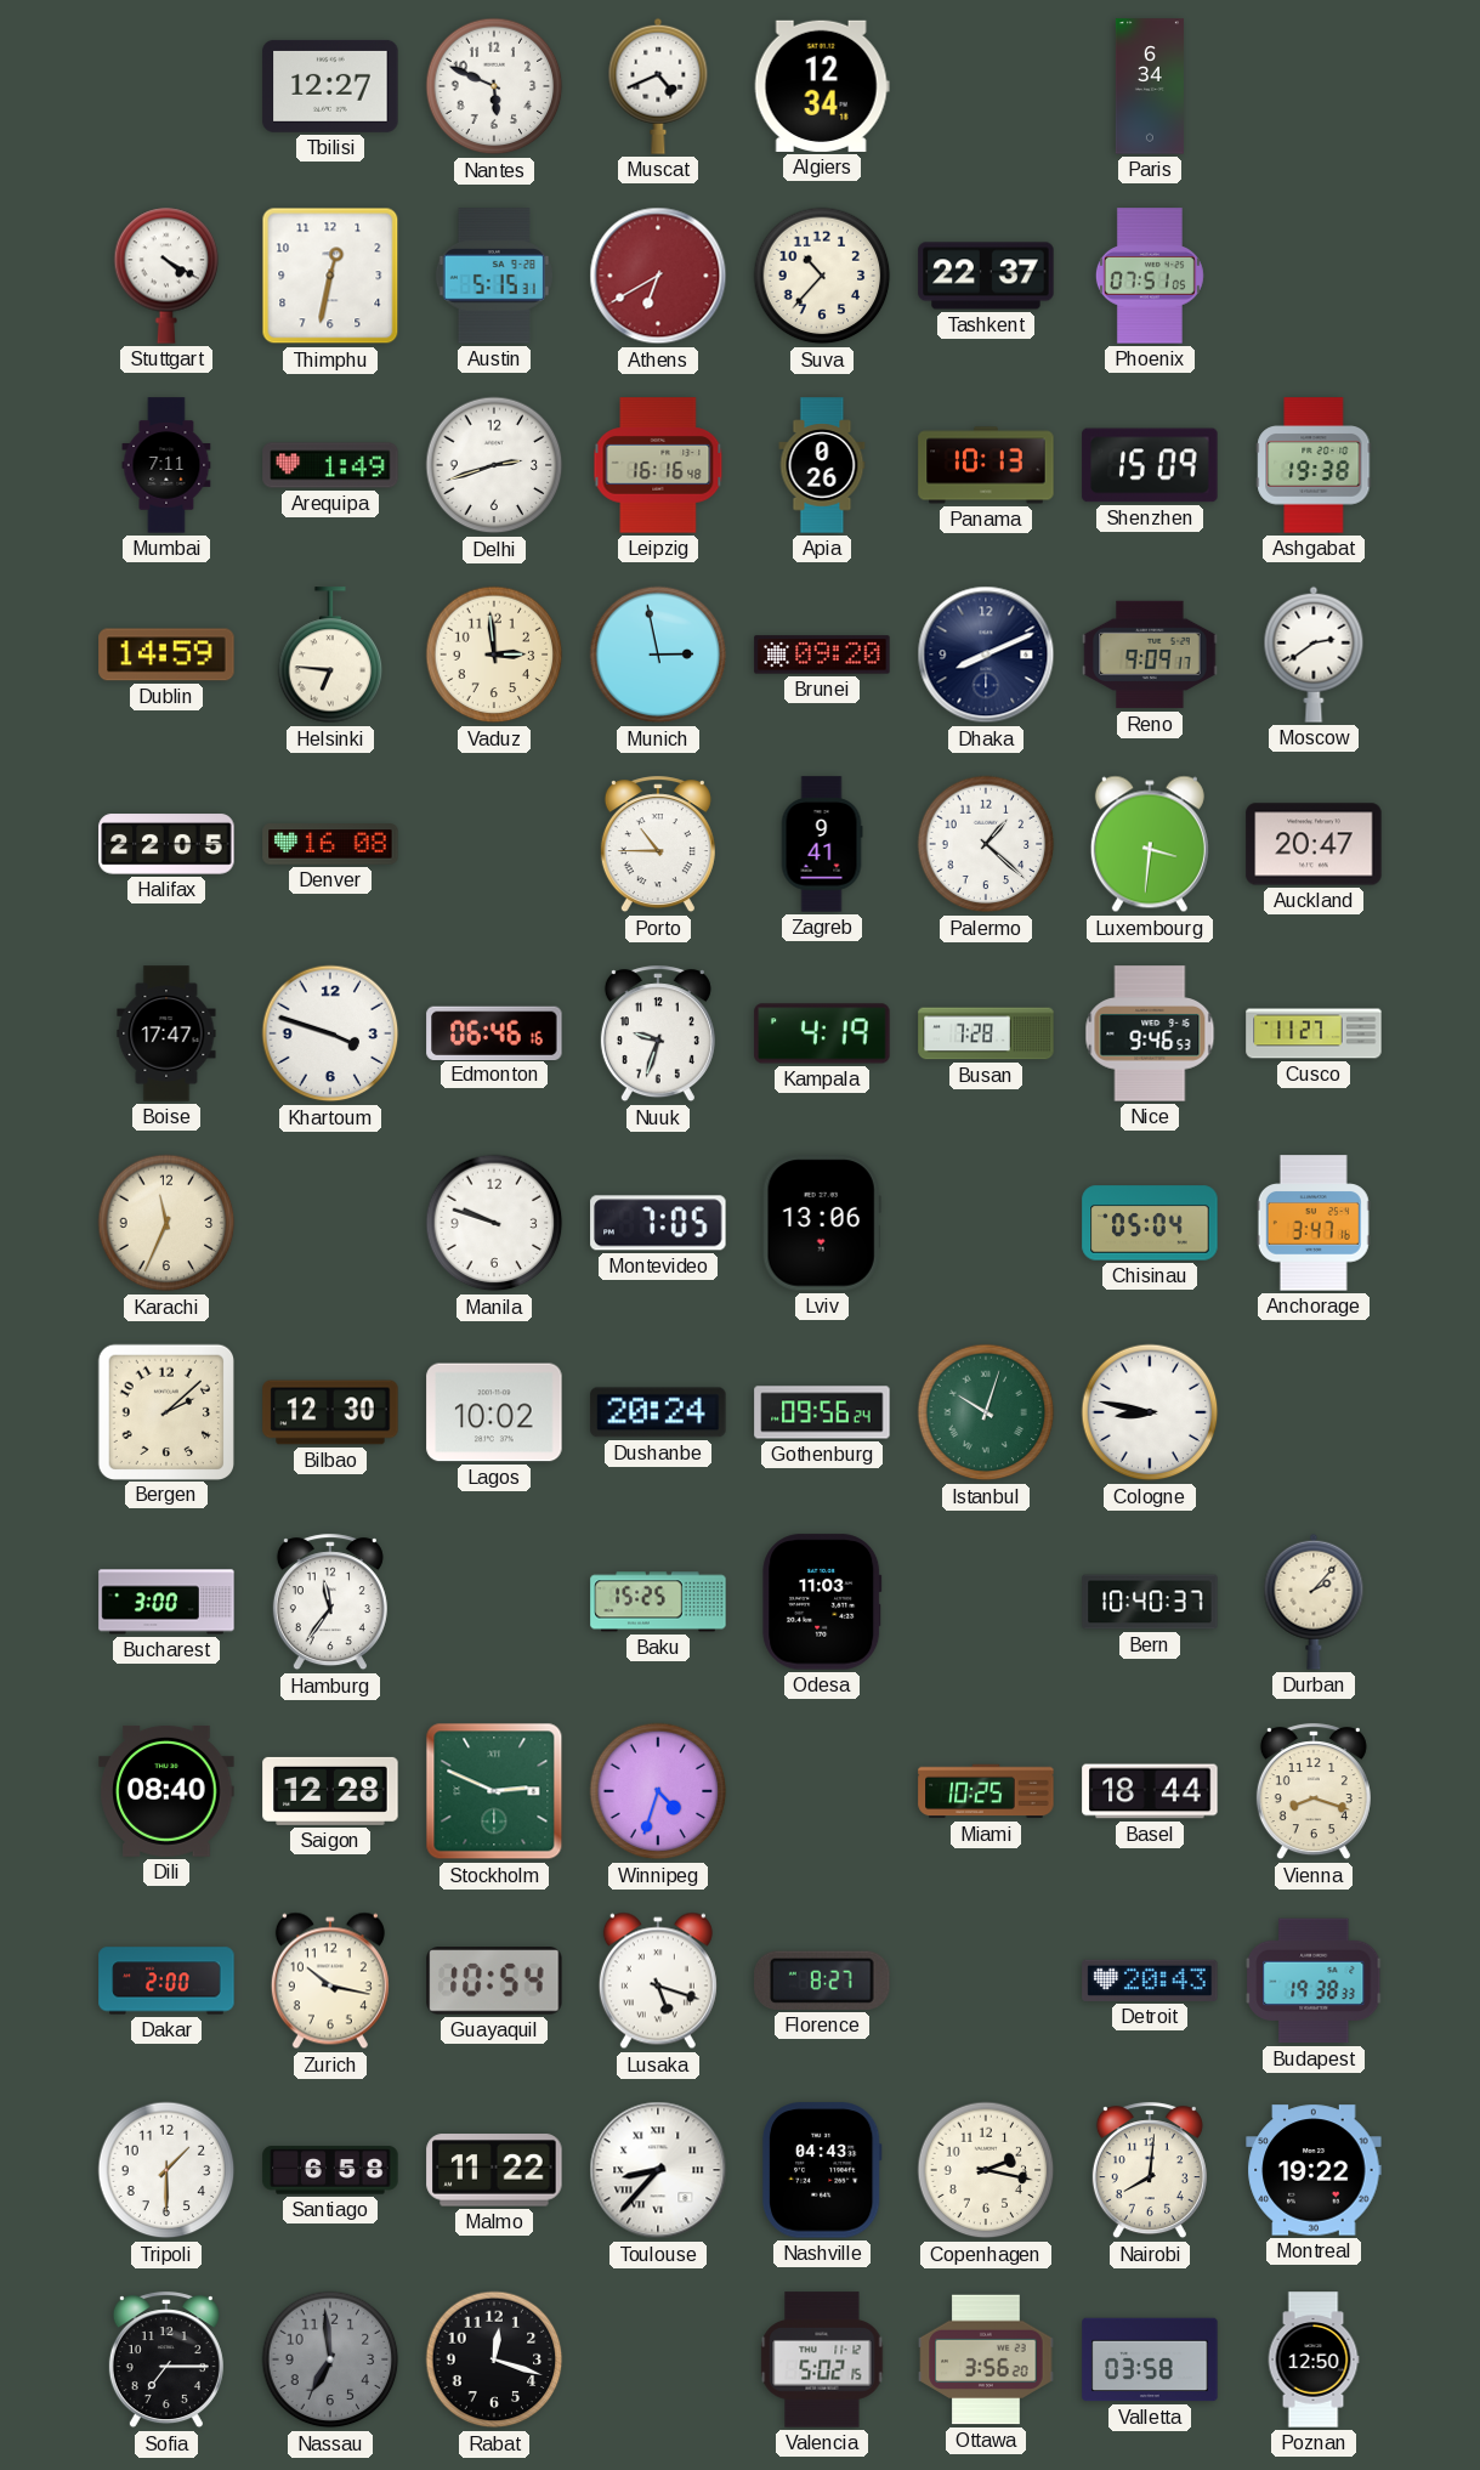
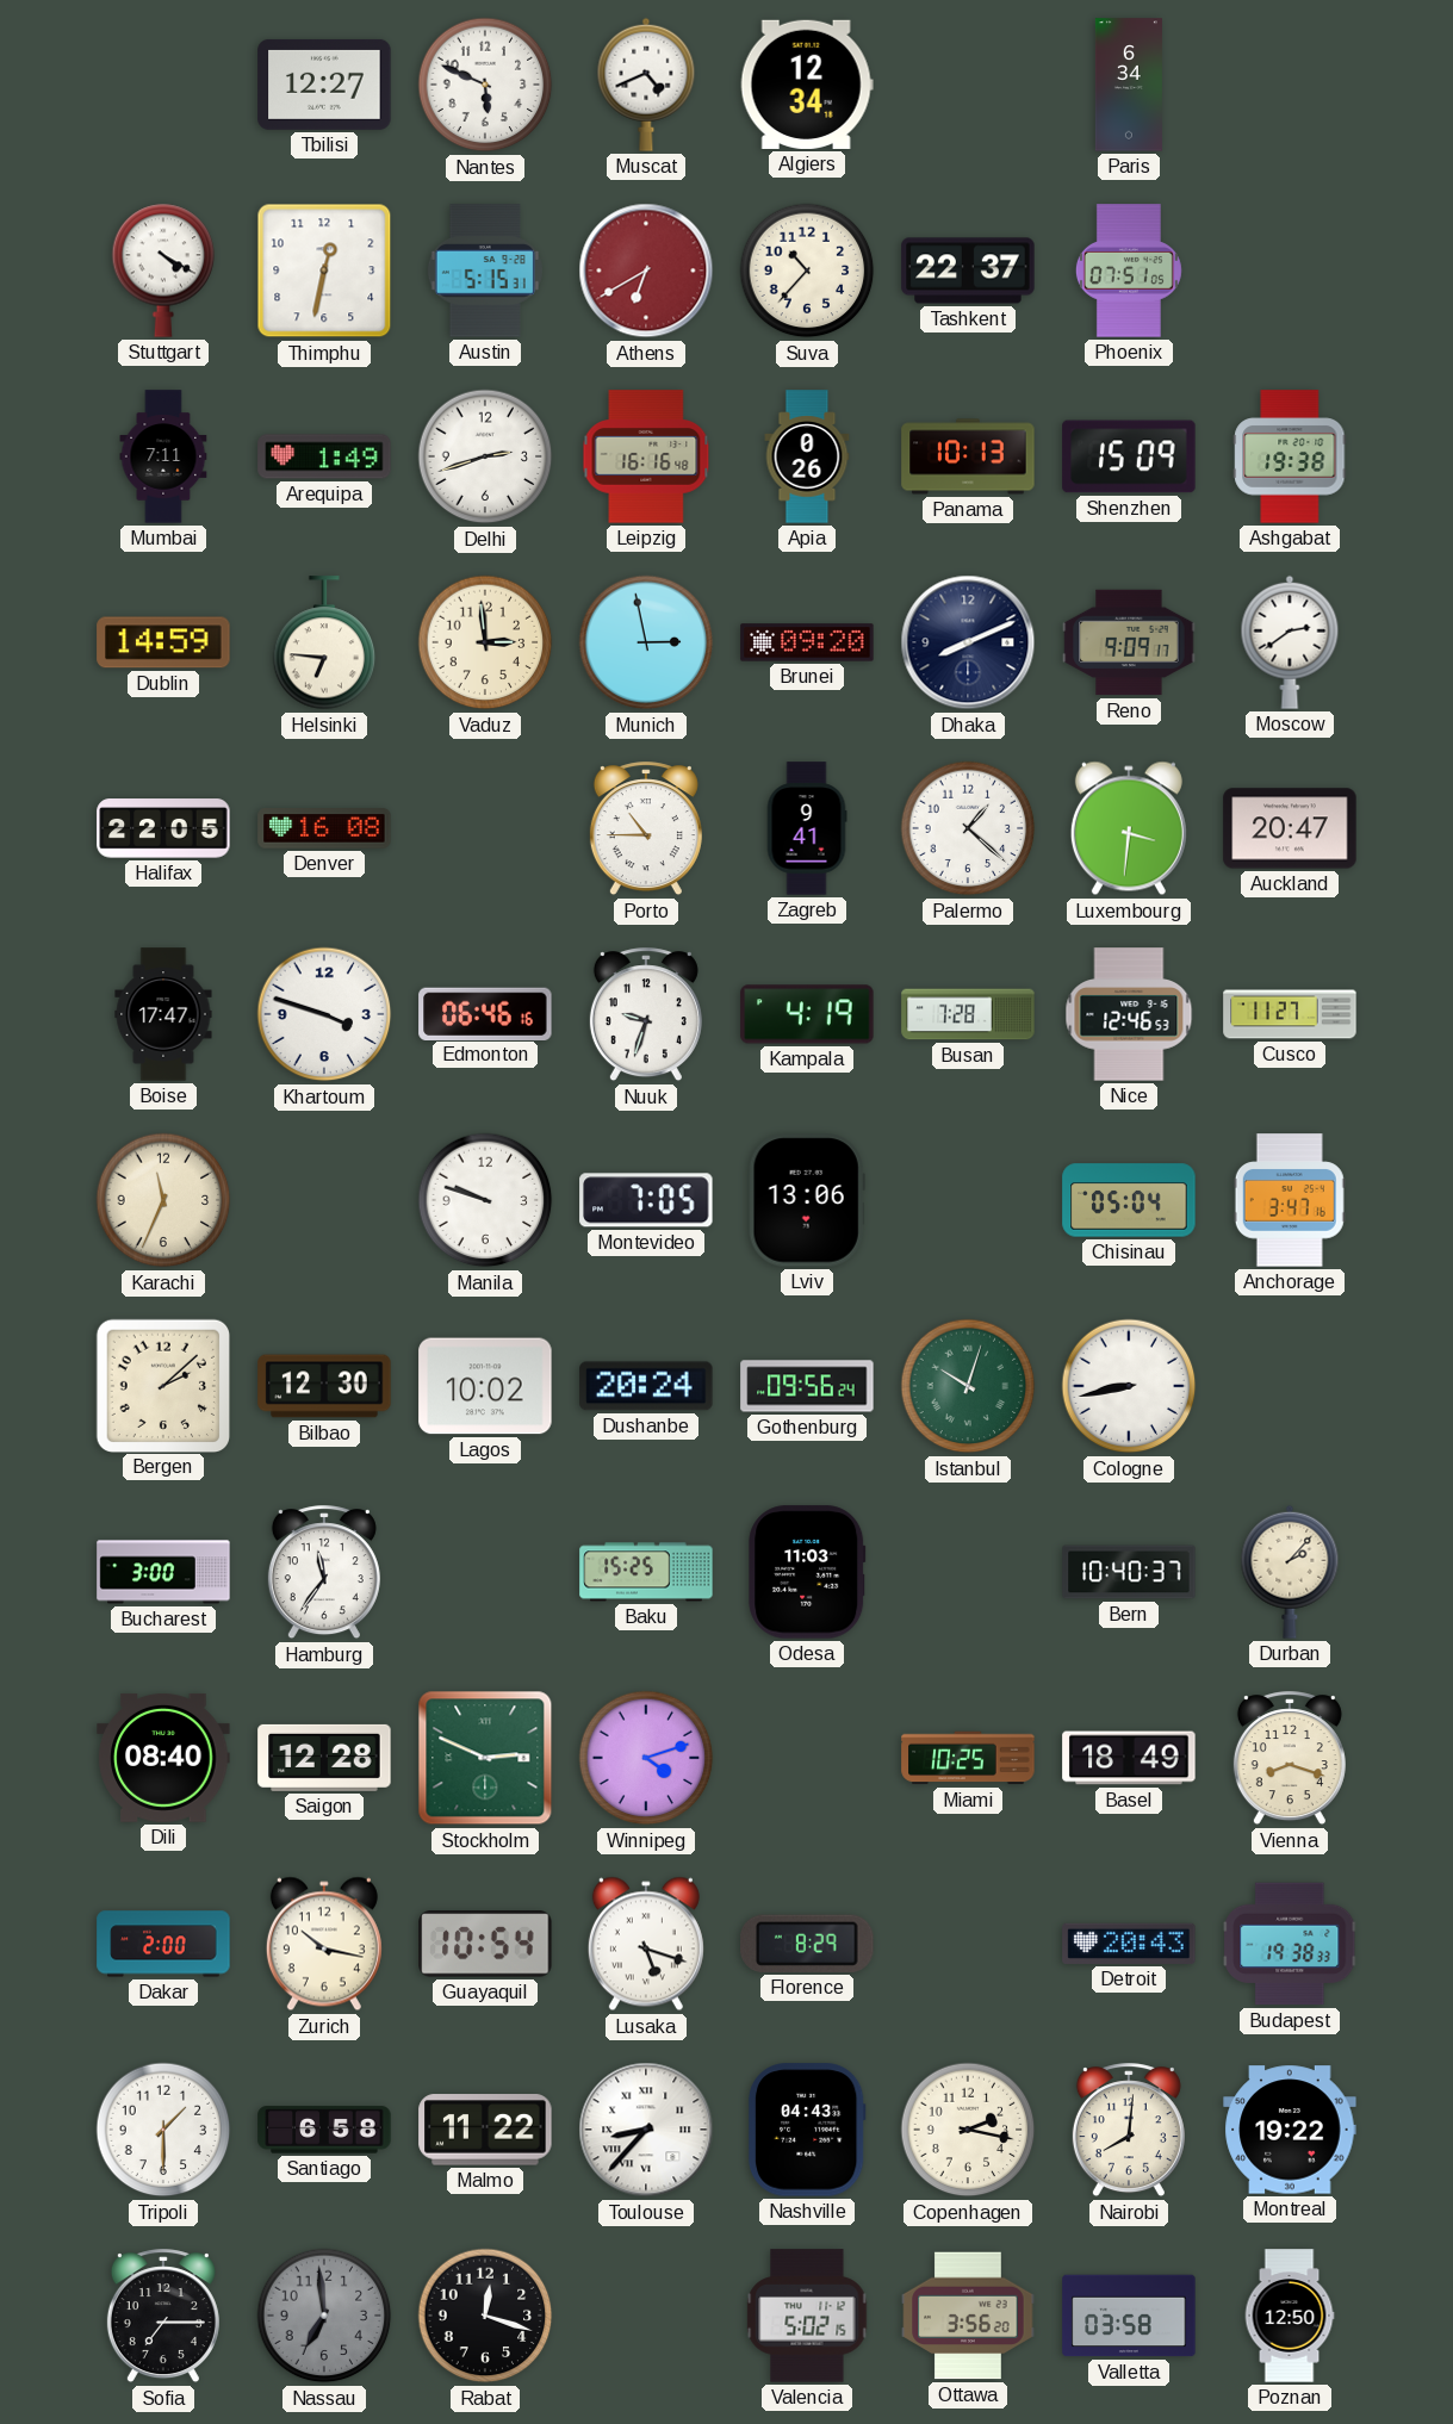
Nice: 9:46 -> 12:46 (1129, 1014)
Cologne: 8:47 -> 8:43 (1129, 1386)
Winnipeg: 4:33 -> 4:12 (646, 1758)
Basel: 18:44 -> 18:49 (1129, 1758)
Florence: 8:27 -> 8:29 (807, 1944)
